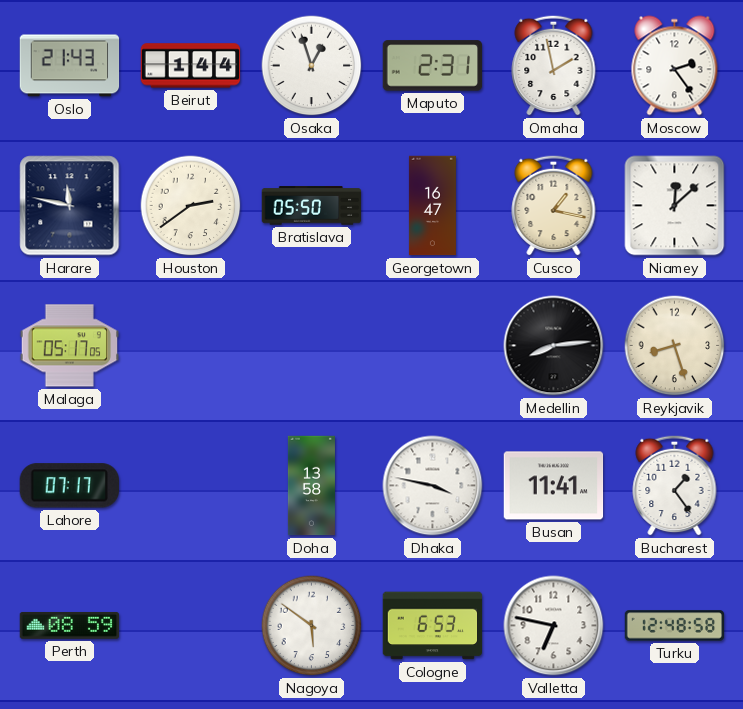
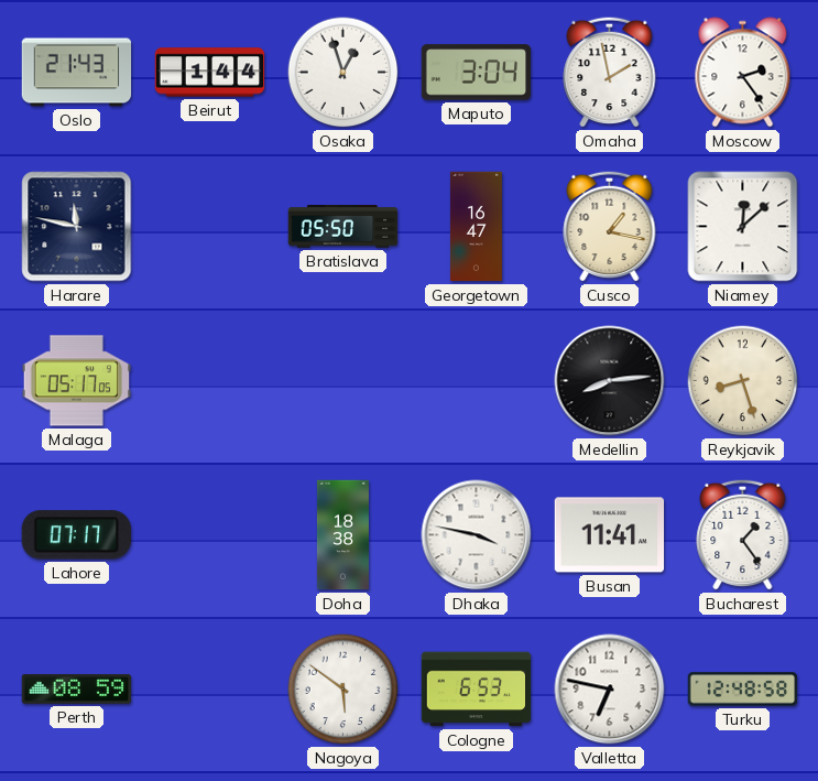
Maputo: 2:31 -> 3:04 (477, 73)
Houston: 2:39 -> none (191, 206)
Doha: 13:58 -> 18:38 (342, 535)
